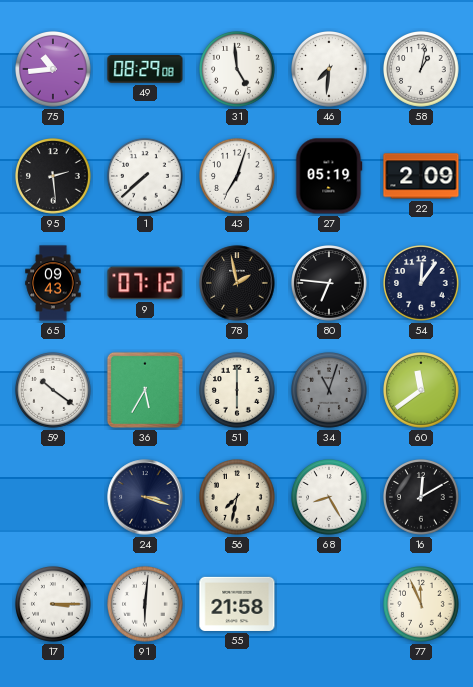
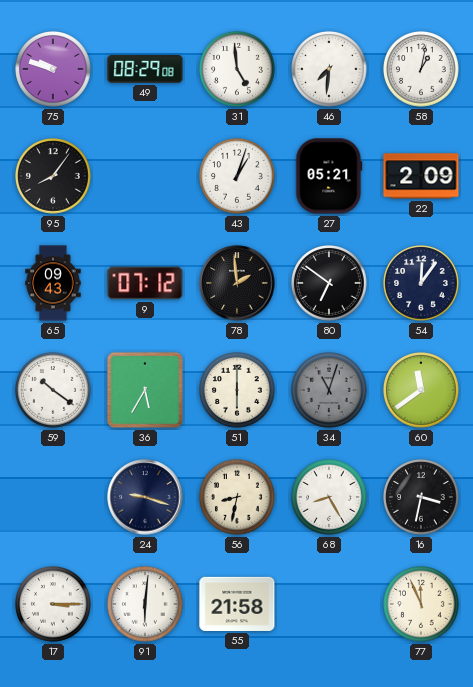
75: 10:44 -> 9:48 (54, 70)
95: 2:29 -> 8:06 (54, 177)
1: 7:38 -> none (146, 177)
43: 7:03 -> 1:03 (238, 177)
27: 05:19 -> 05:21 (329, 176)
78: 1:58 -> 1:59 (237, 283)
80: 6:46 -> 6:51 (330, 284)
24: 3:18 -> 9:18 (145, 497)
56: 7:32 -> 8:32 (238, 498)
16: 12:10 -> 3:32 (422, 498)
